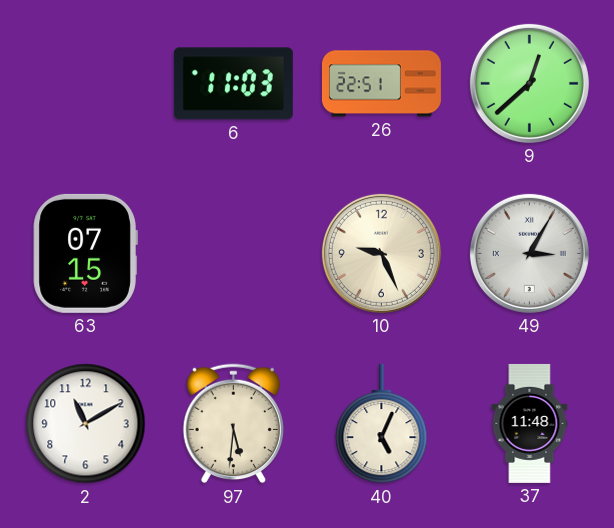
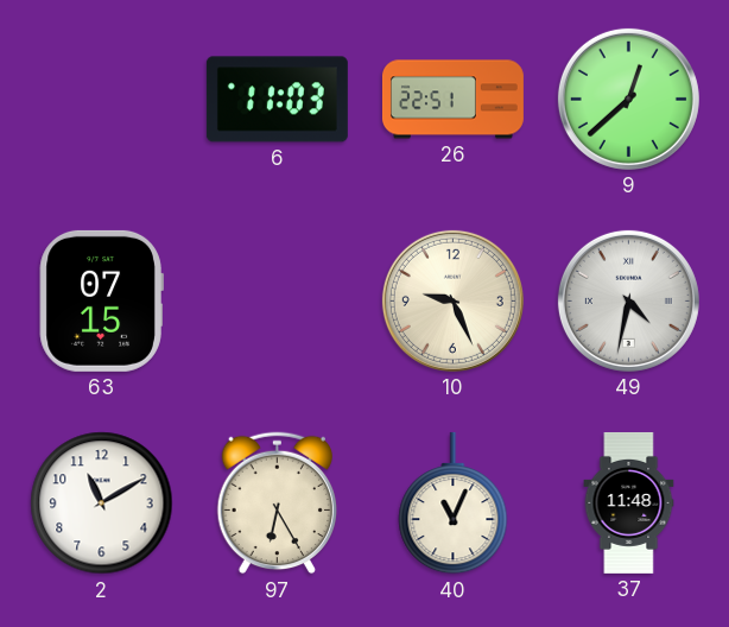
49: 3:05 -> 4:32 (628, 300)
97: 5:31 -> 6:25 (277, 503)
40: 5:04 -> 11:04 (454, 503)
